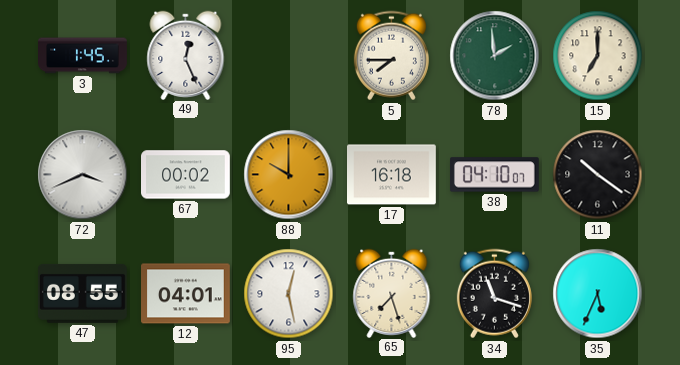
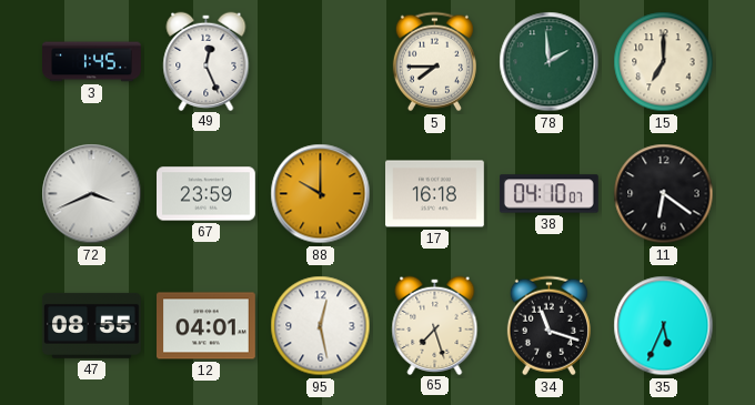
67: 00:02 -> 23:59 (207, 194)
11: 10:21 -> 6:21 (664, 194)
